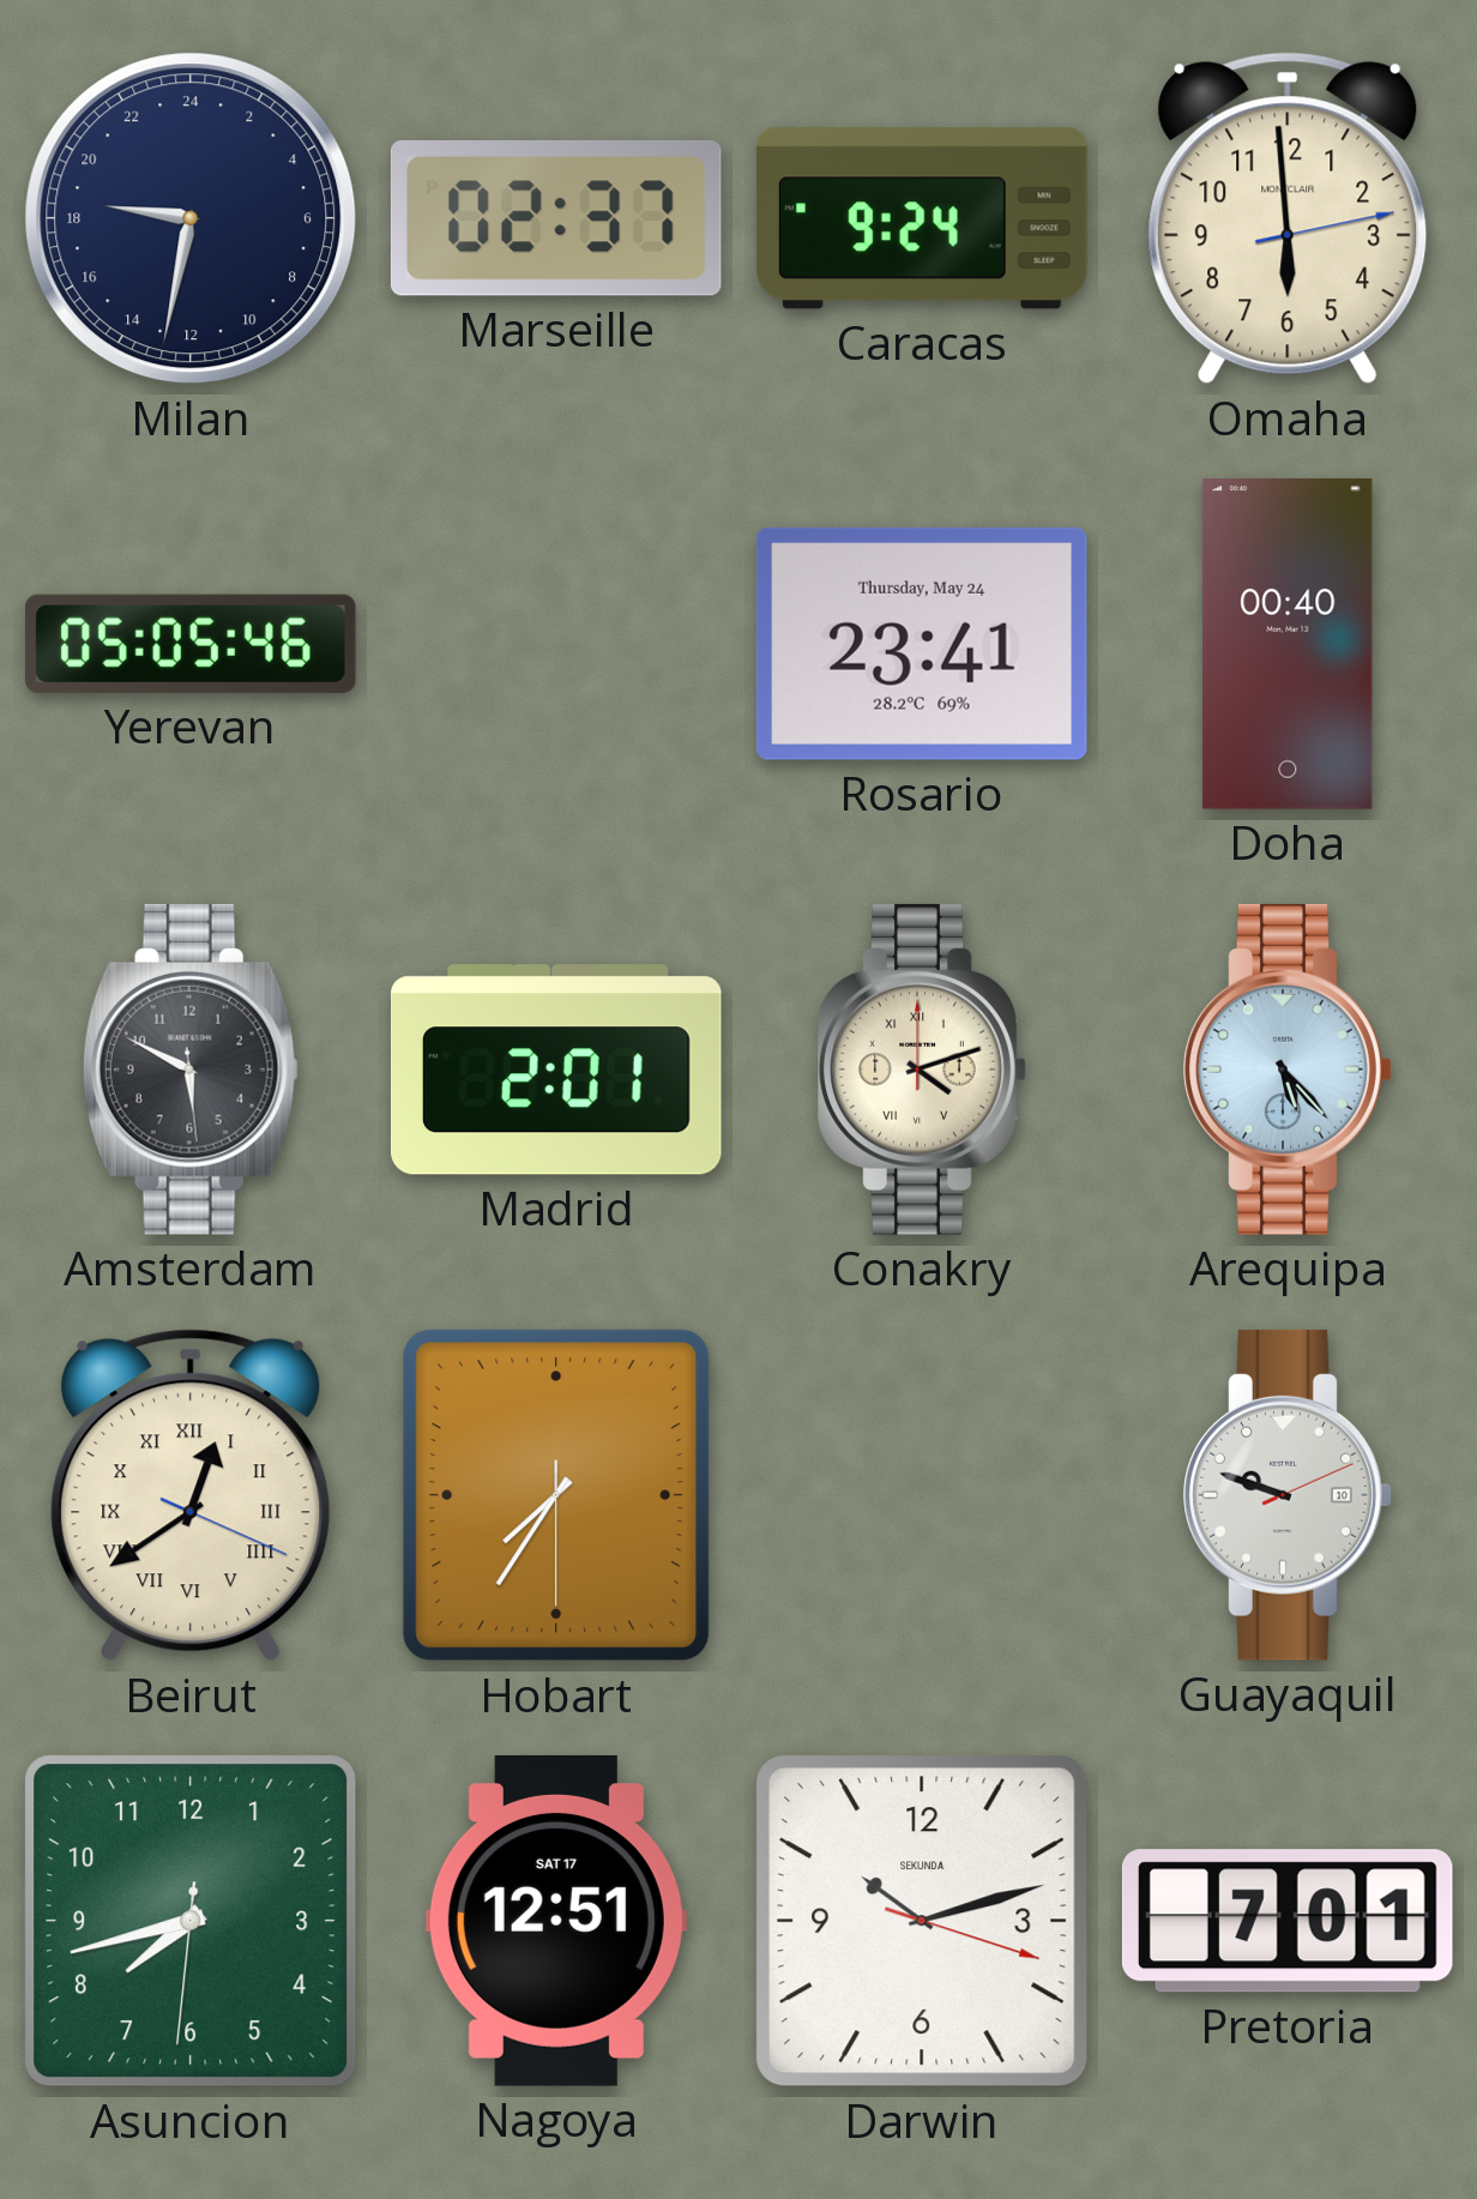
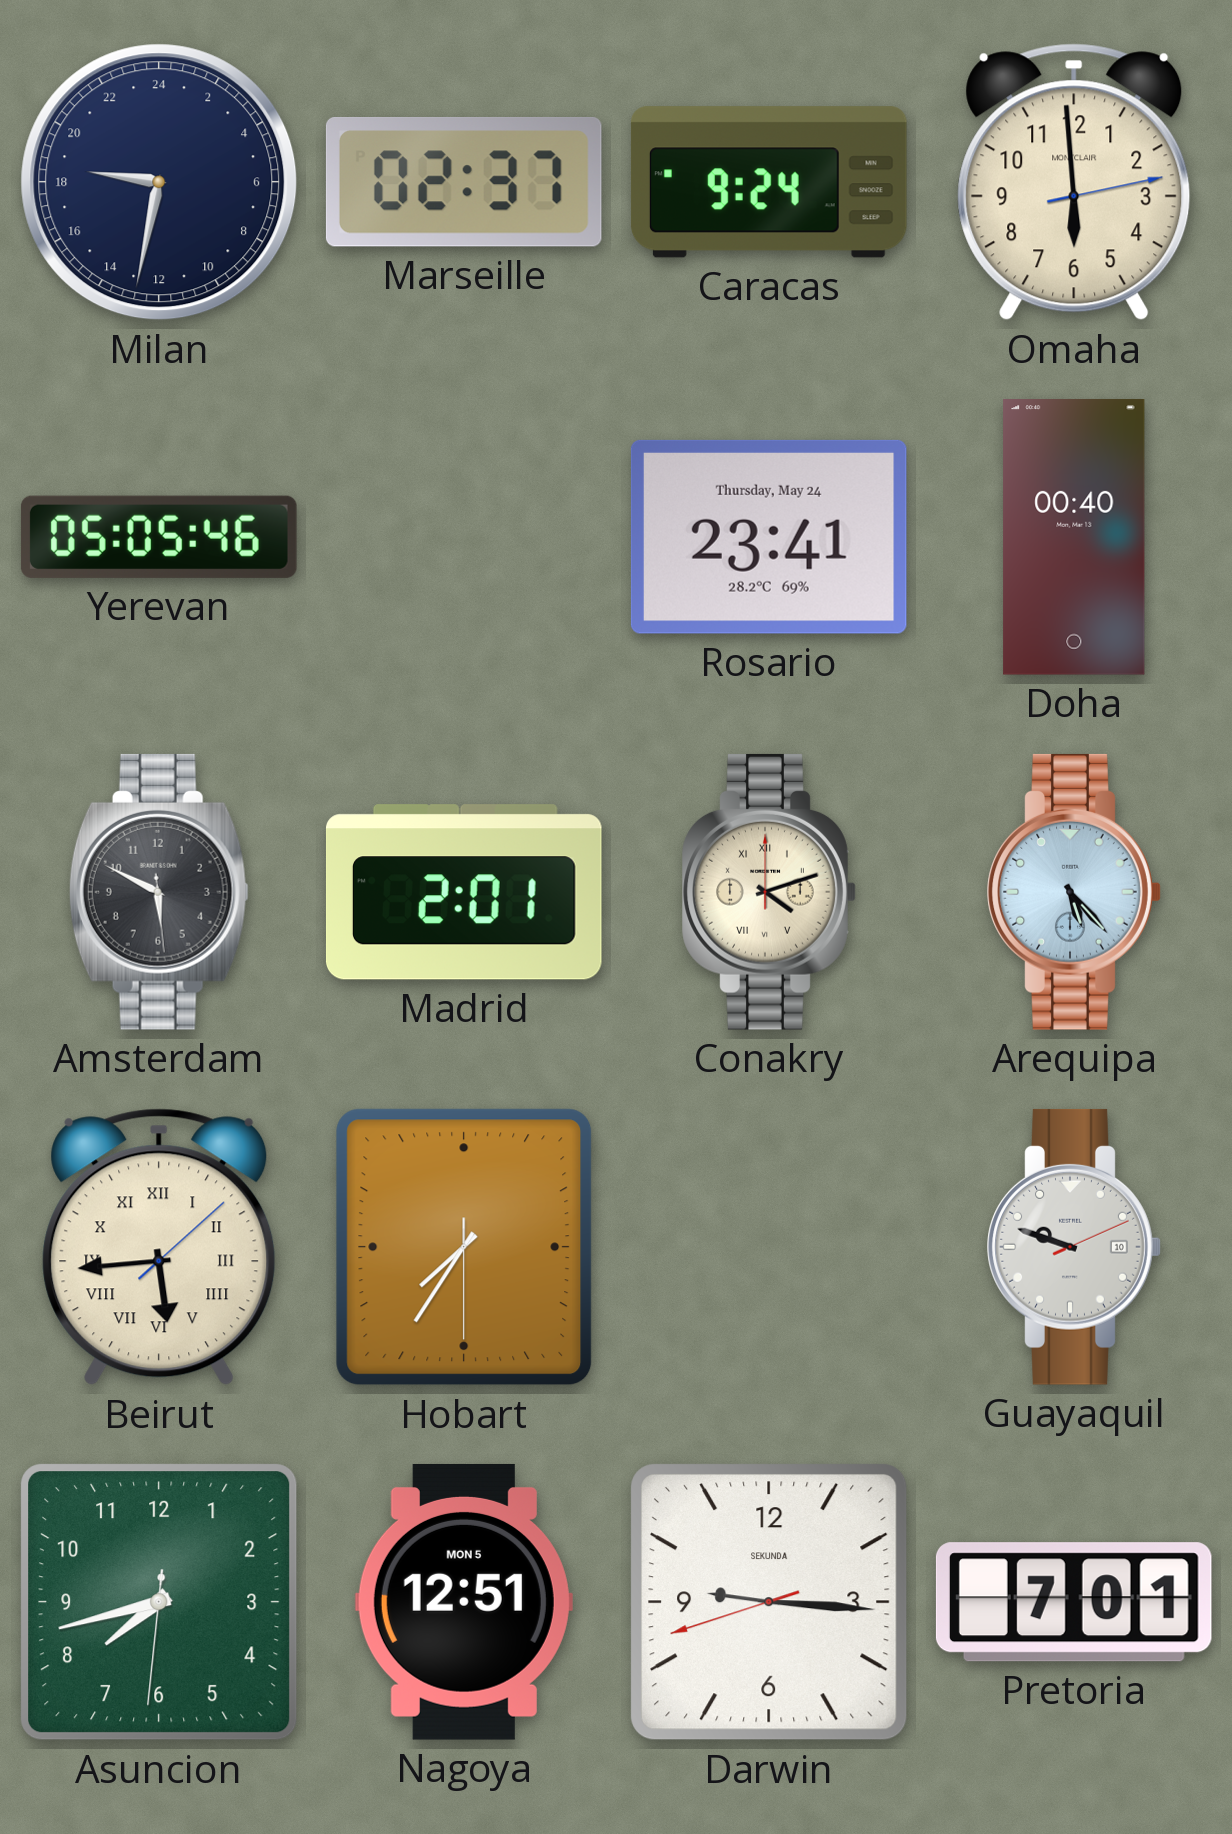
Beirut: 12:39 -> 5:44 (159, 1247)
Nagoya date: SAT 17 -> MON 5 (464, 1602)
Darwin: 10:12 -> 9:15 (770, 1603)
